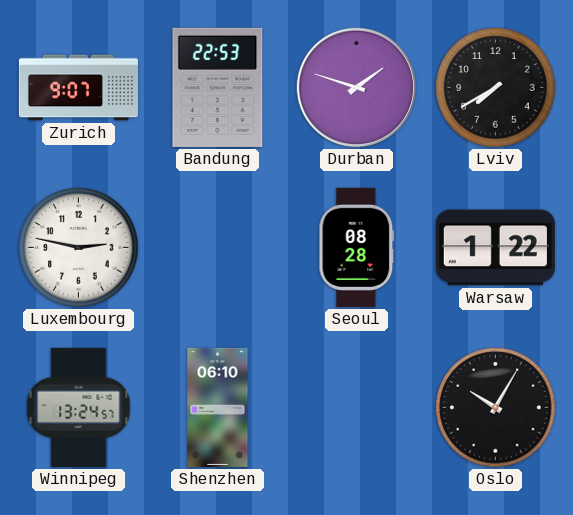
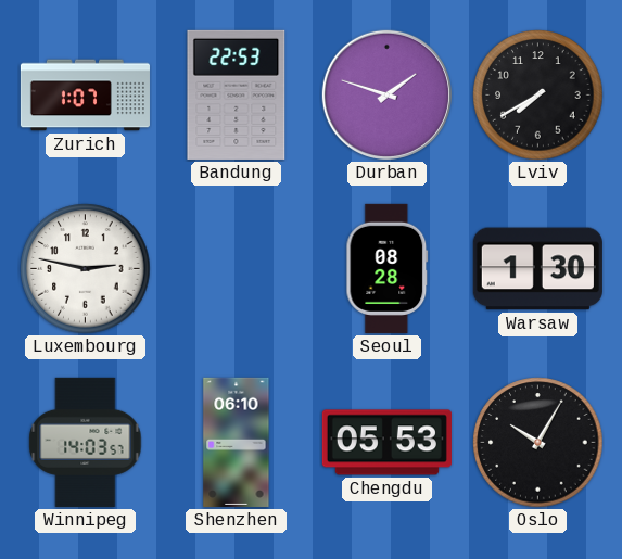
Zurich: 9:07 -> 1:07 (85, 96)
Warsaw: 1:22 -> 1:30 (537, 269)
Winnipeg: 13:24 -> 14:03 (86, 442)
Chengdu: none -> 05:53 (386, 443)
